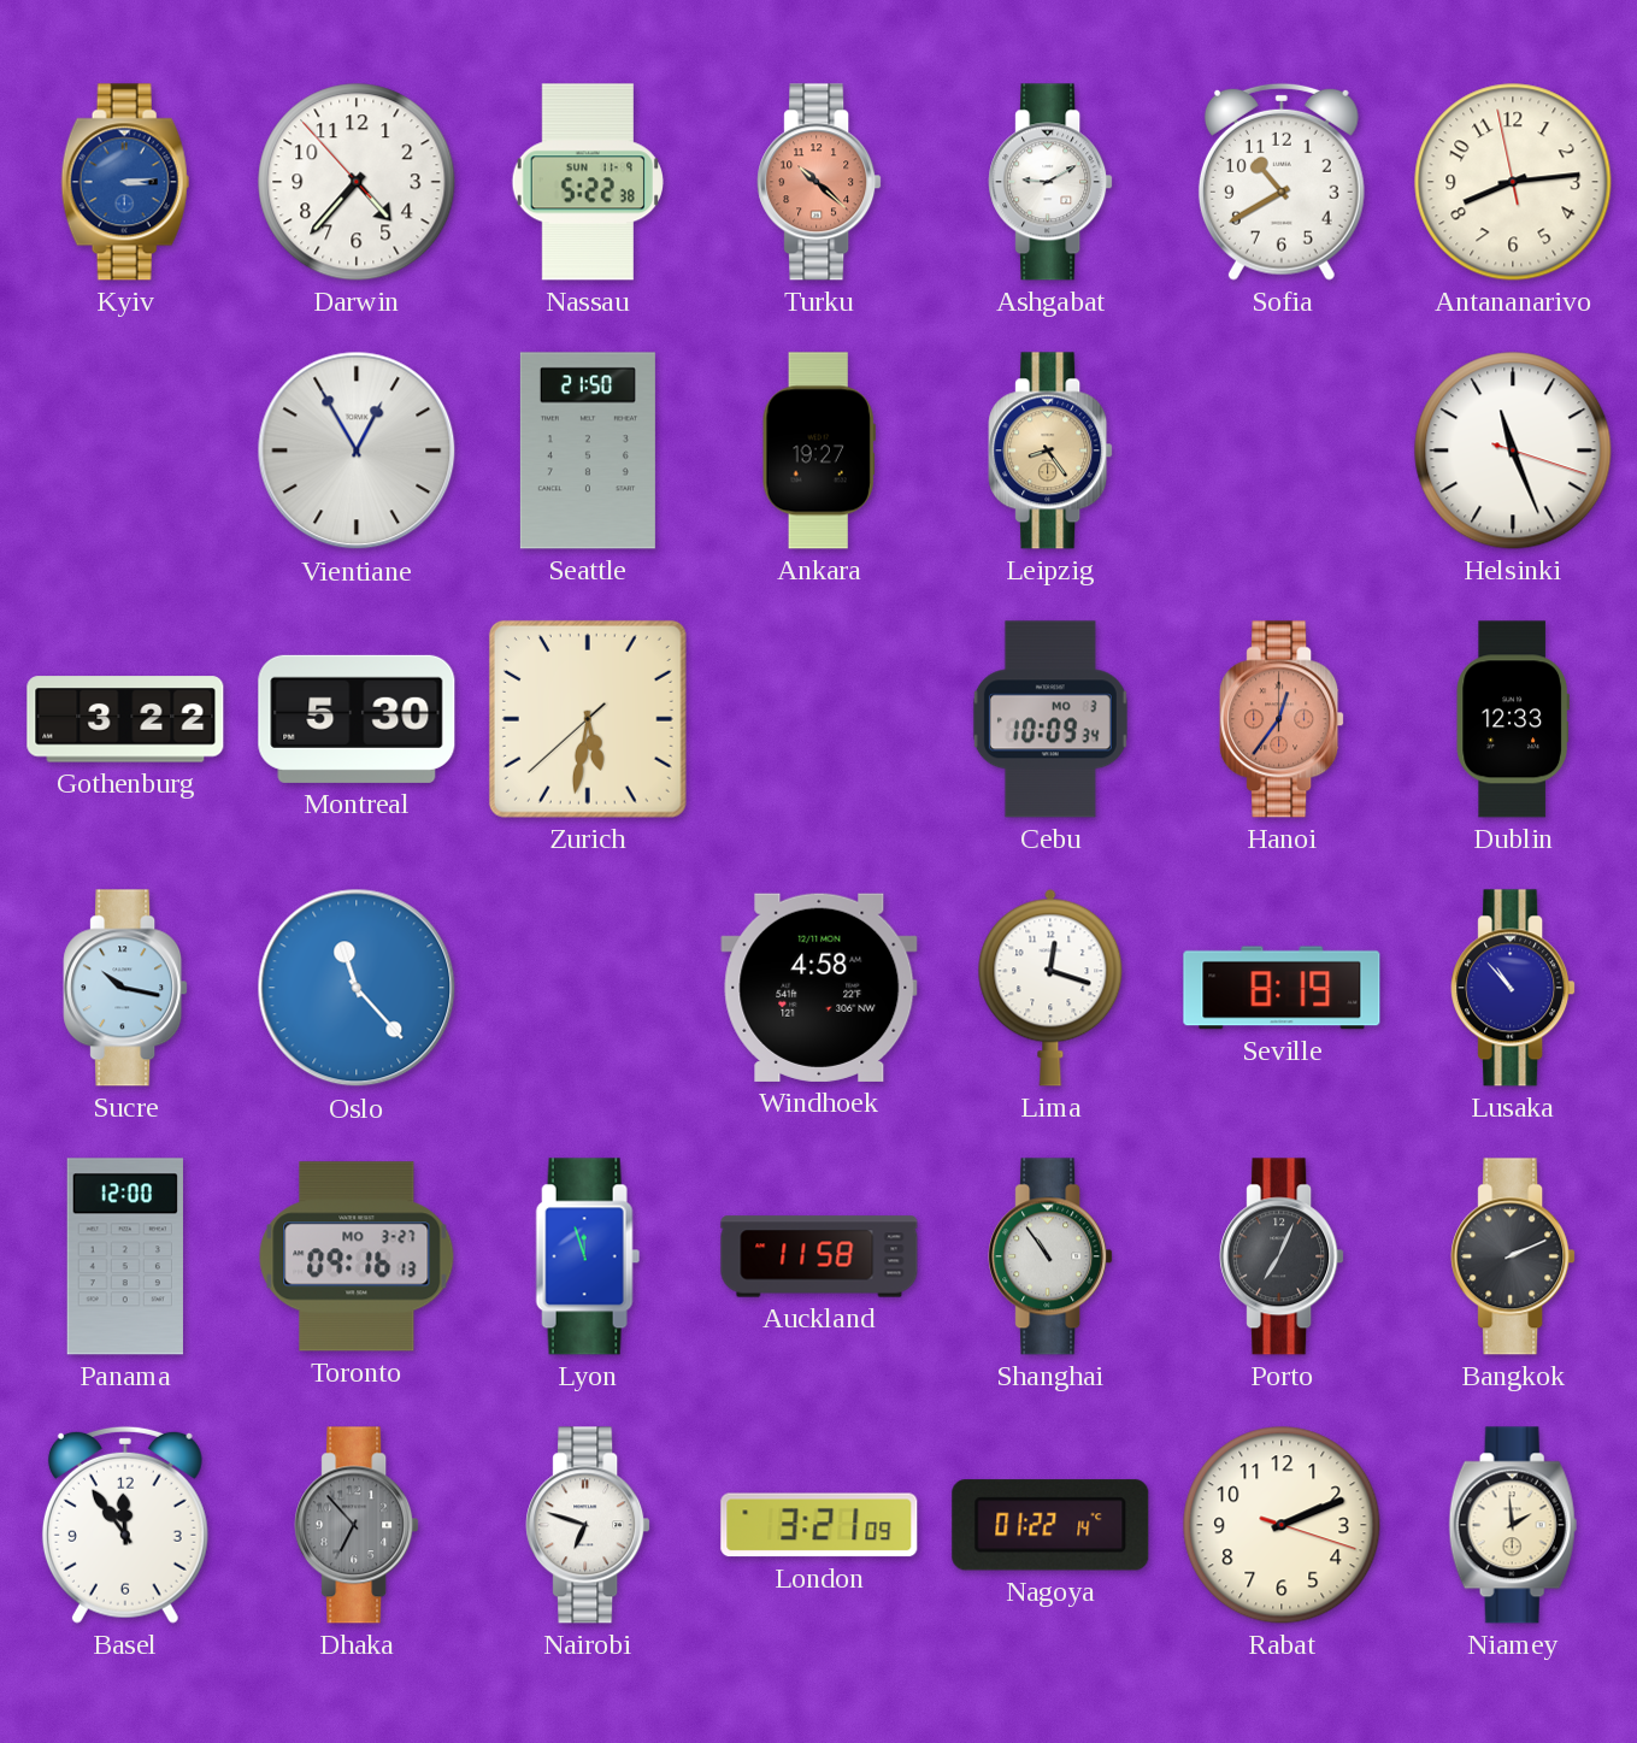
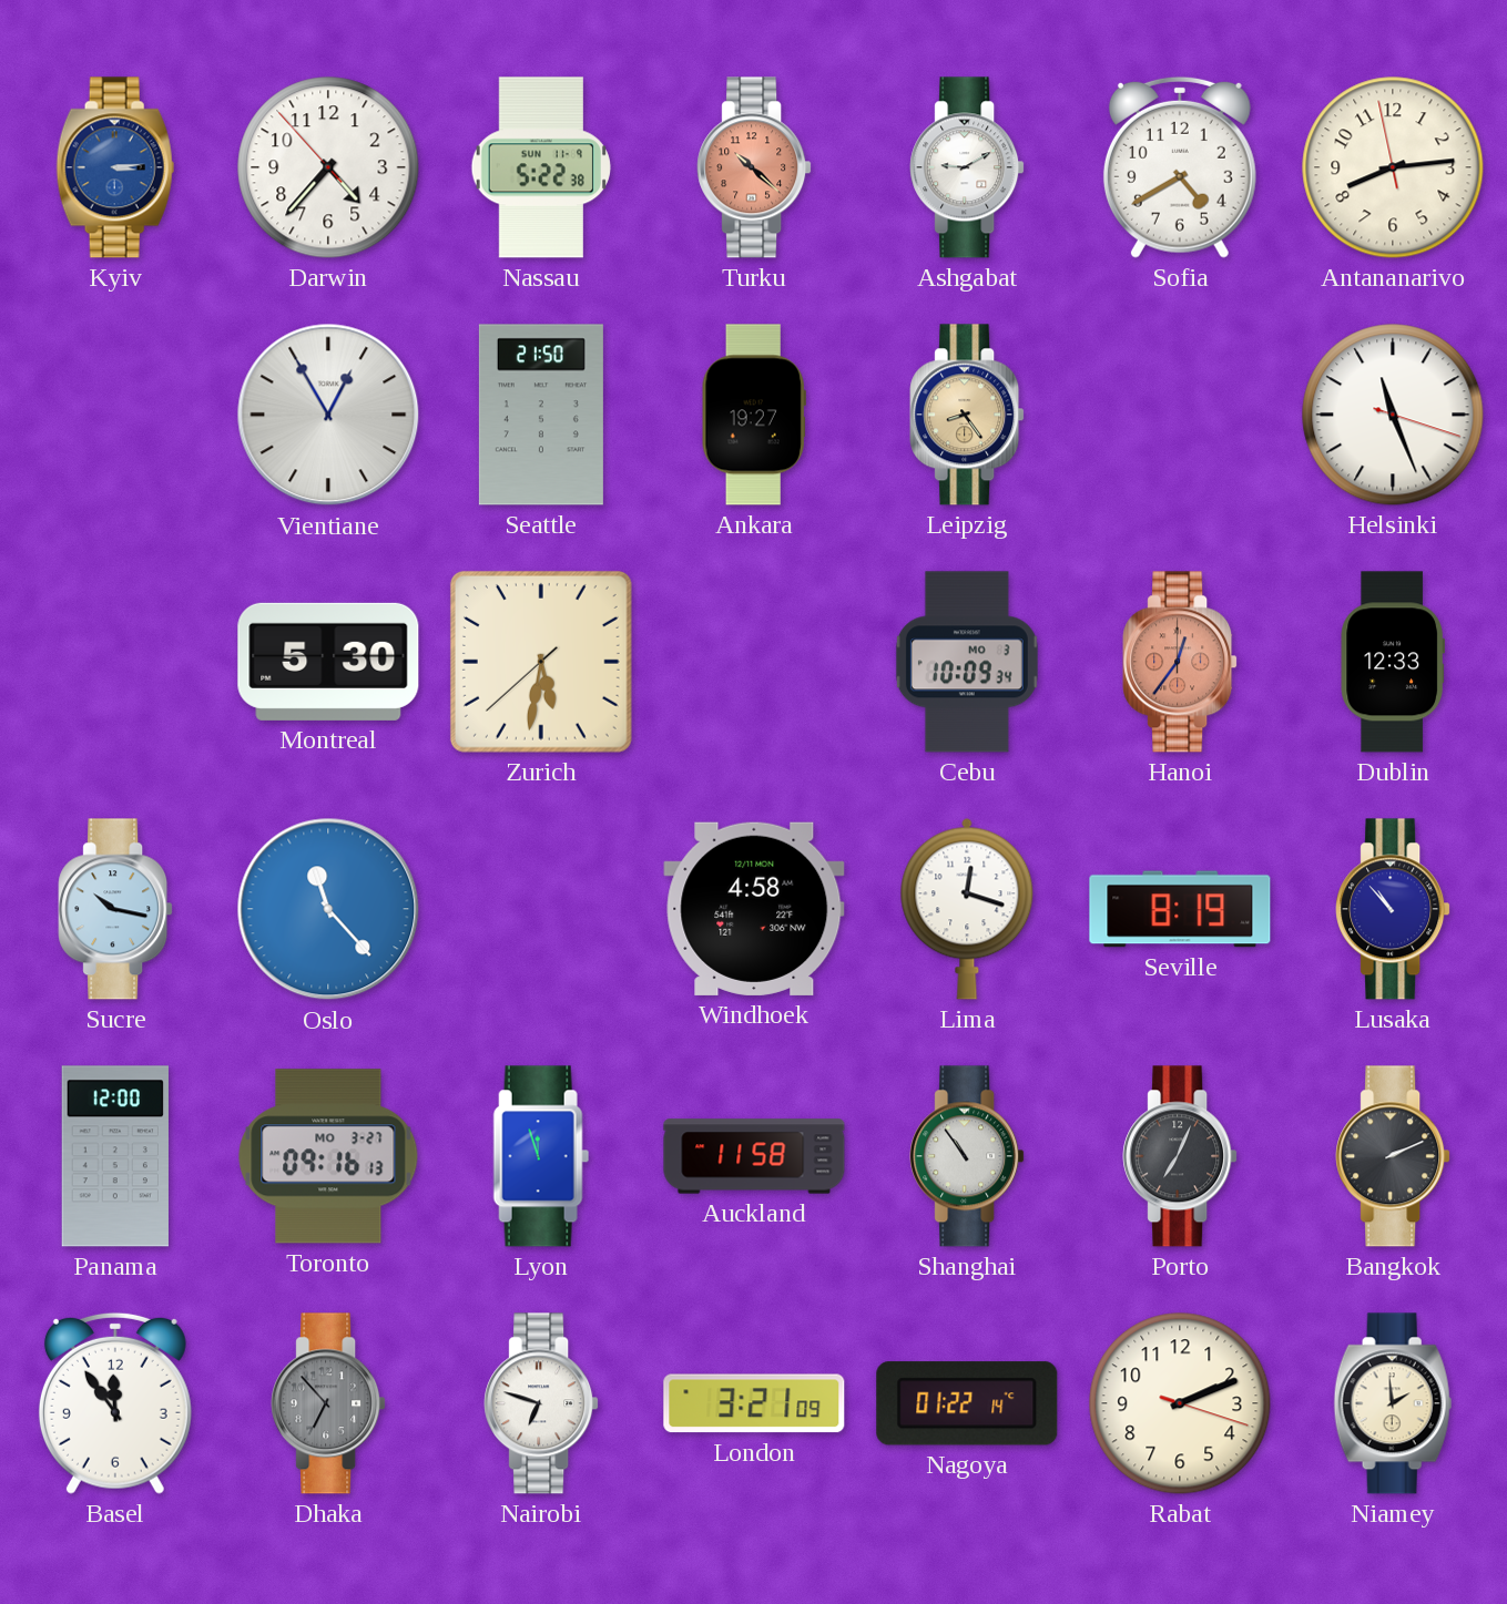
Sofia: 10:40 -> 4:40 (1180, 167)
Gothenburg: 3:22 -> none (125, 719)
